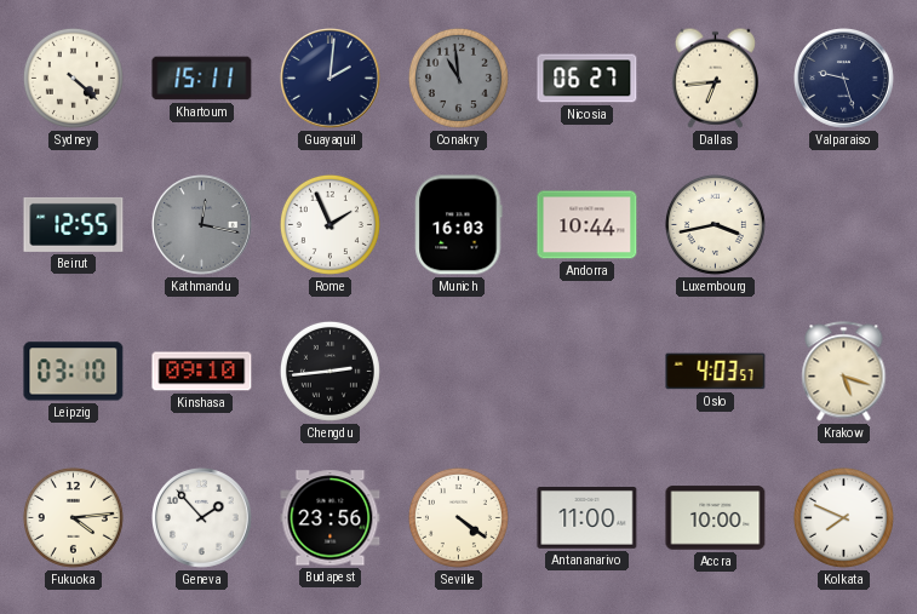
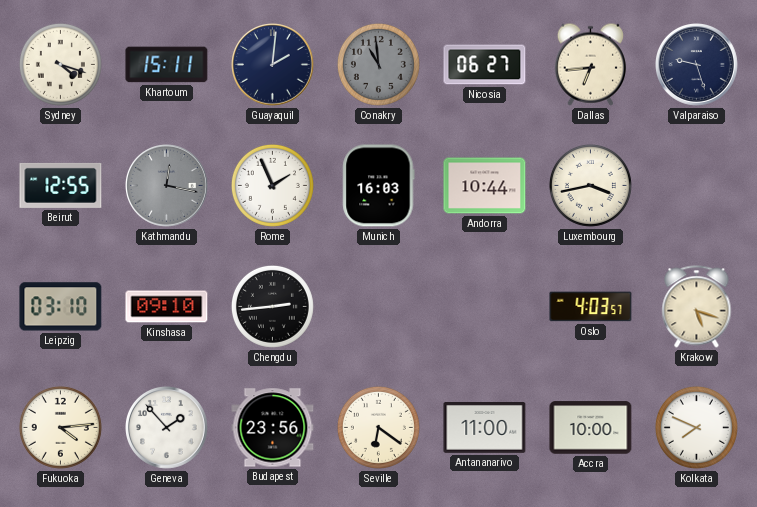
Sydney: 4:22 -> 4:18 (60, 64)
Seville: 4:21 -> 6:21 (378, 427)
